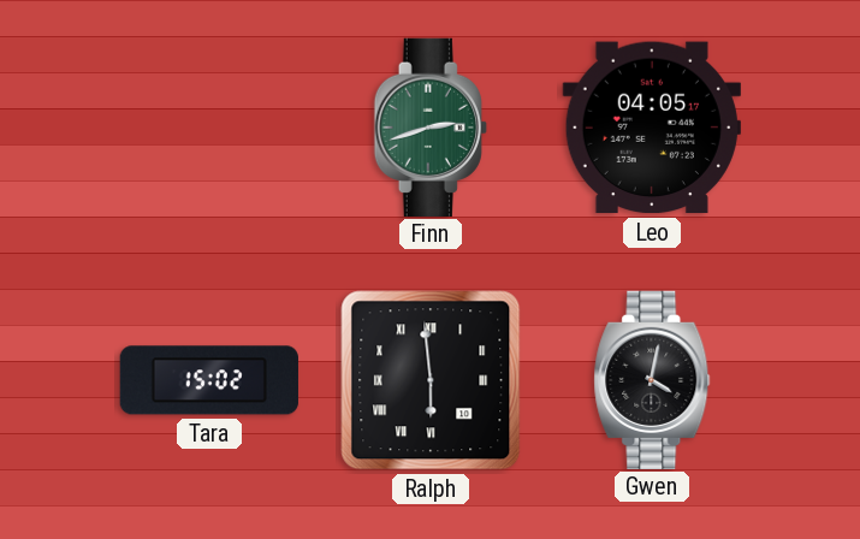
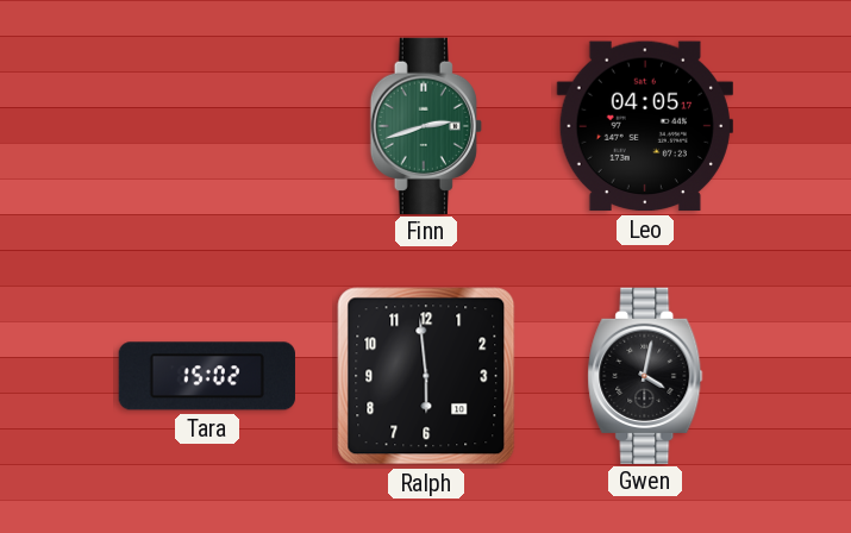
Ralph numerals: Roman -> Arabic (426, 376)
